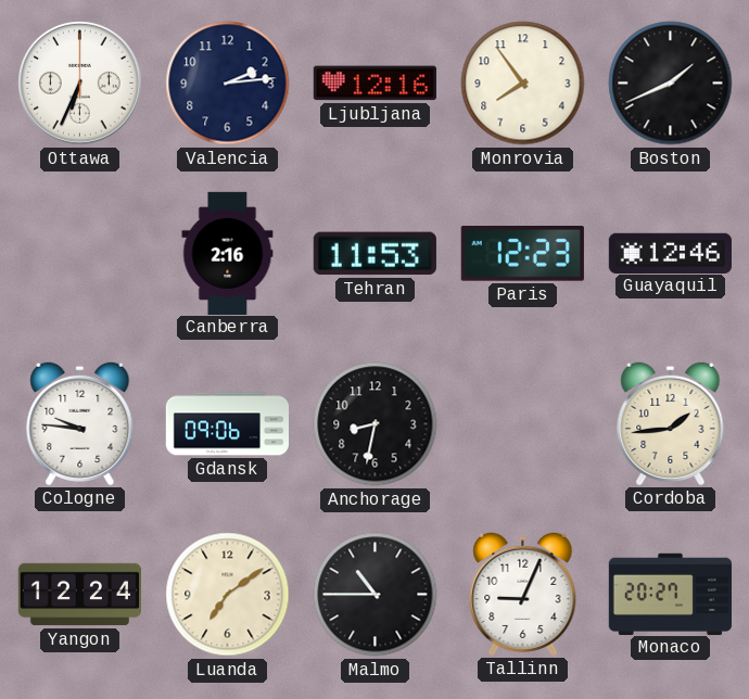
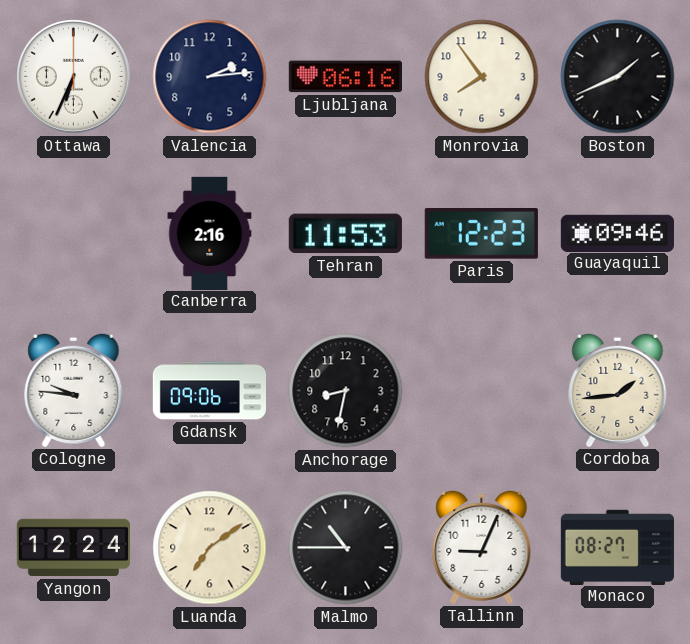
Ljubljana: 12:16 -> 06:16 (345, 77)
Guayaquil: 12:46 -> 09:46 (617, 233)
Monaco: 20:27 -> 08:27 (617, 547)
